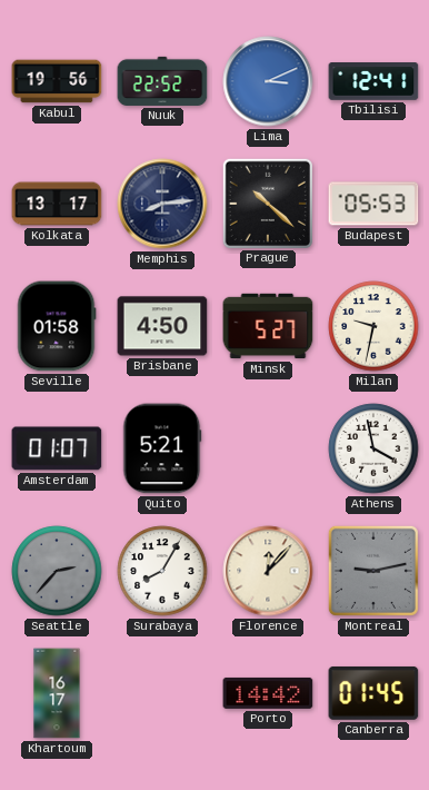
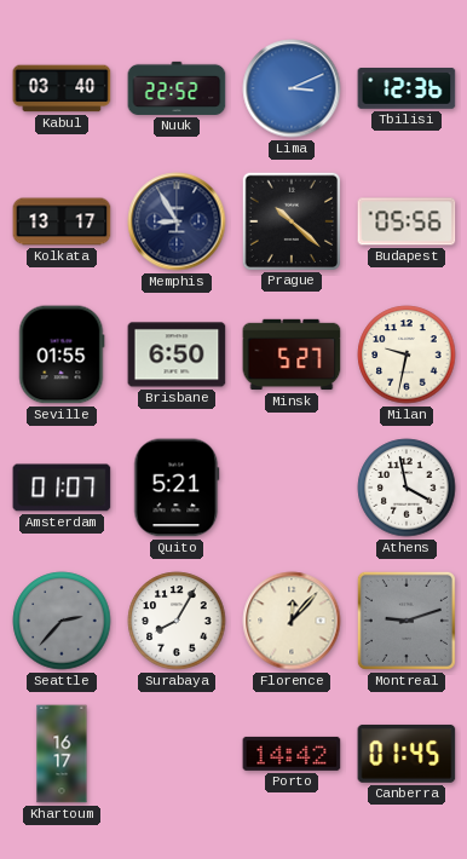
Kabul: 19:56 -> 03:40 (62, 88)
Tbilisi: 12:41 -> 12:36 (407, 88)
Memphis: 8:14 -> 8:55 (177, 221)
Budapest: 05:53 -> 05:56 (407, 221)
Seville: 01:58 -> 01:55 (62, 354)
Brisbane: 4:50 -> 6:50 (177, 354)
Montreal: 9:13 -> 9:12 (407, 621)
